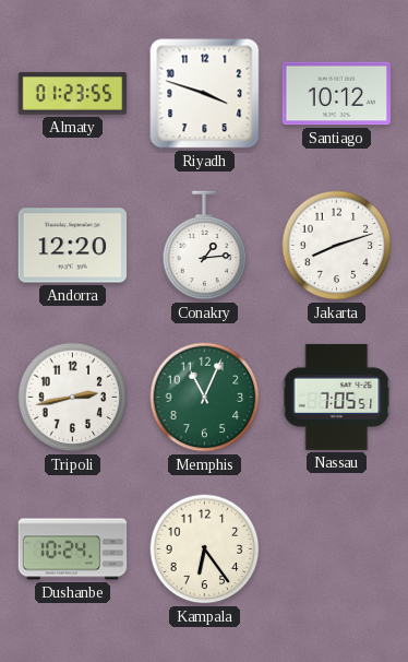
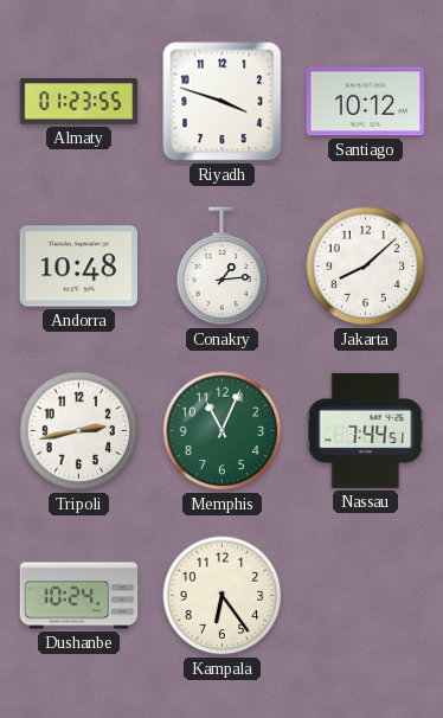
Andorra: 12:20 -> 10:48 (79, 267)
Jakarta: 8:12 -> 8:08 (366, 267)
Nassau: 7:05 -> 7:44 (366, 430)
